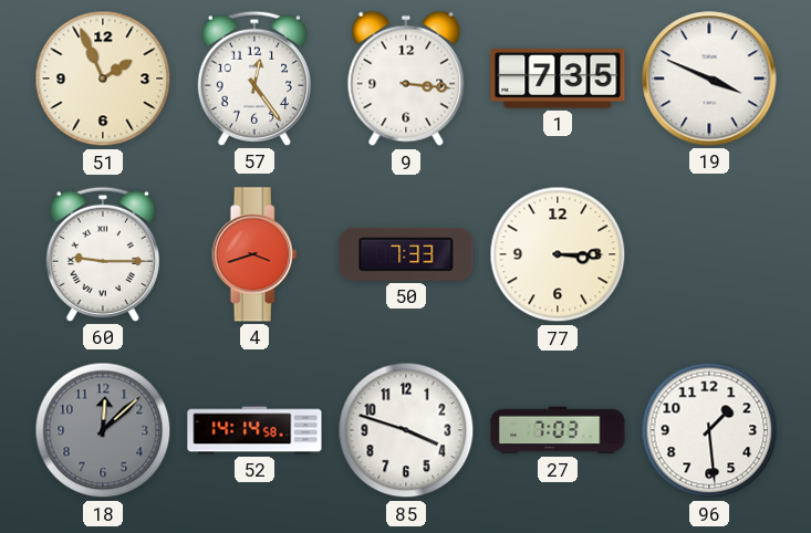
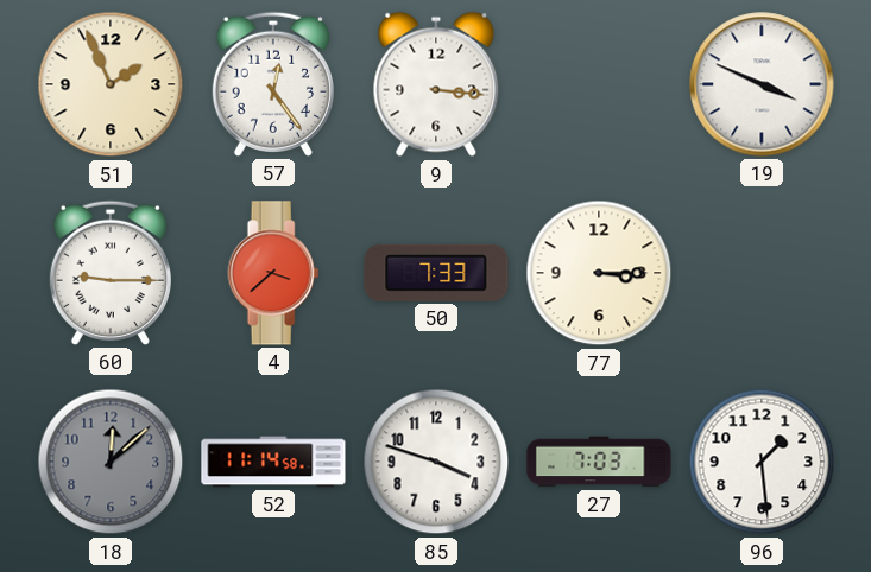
1: 7:35 -> none (558, 79)
4: 3:42 -> 3:38 (273, 273)
52: 14:14 -> 11:14 (273, 462)
